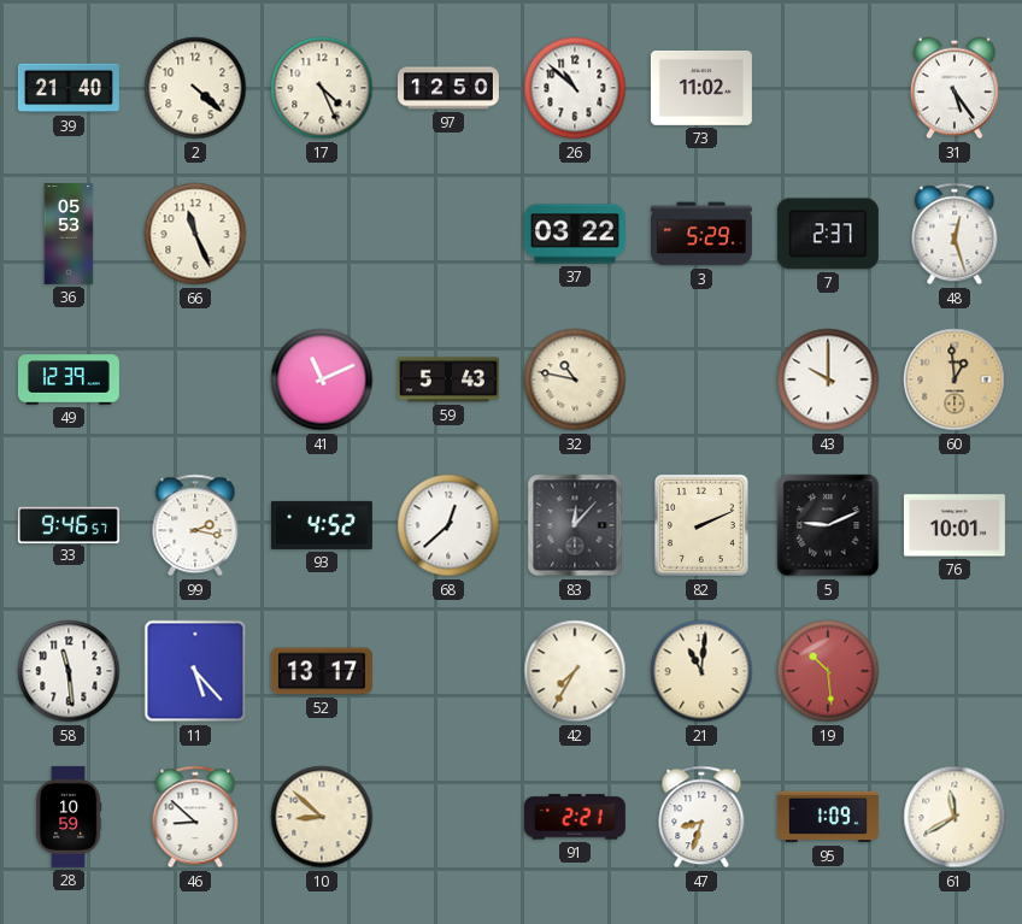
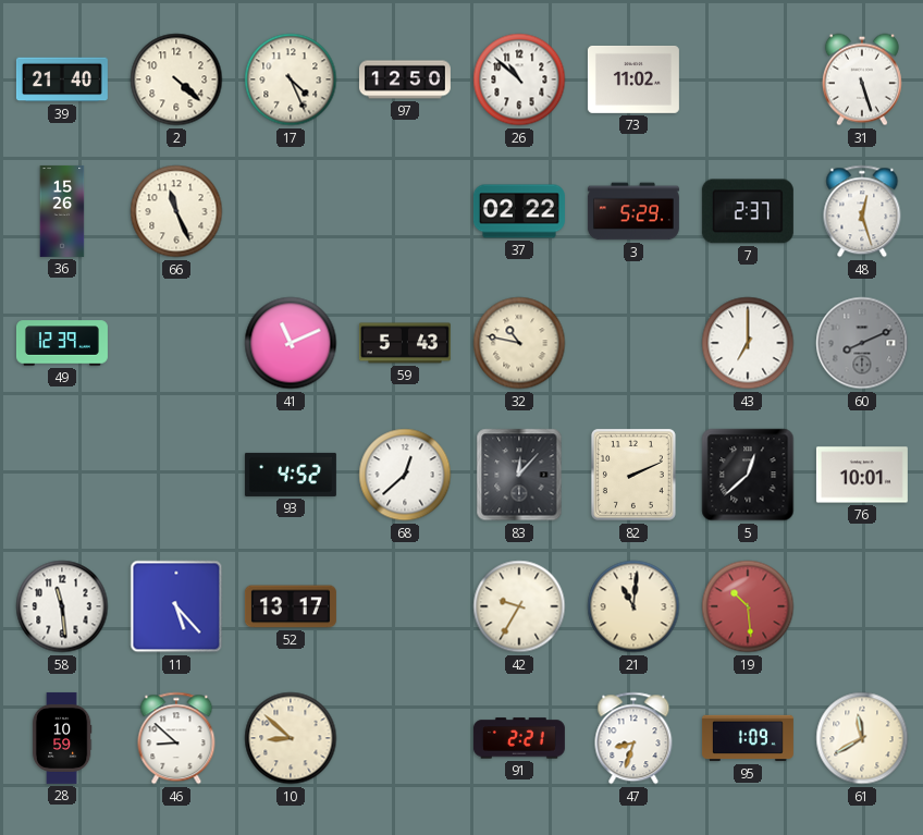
31: 5:24 -> 5:27 (862, 79)
36: 05:53 -> 15:26 (62, 211)
37: 03:22 -> 02:22 (519, 211)
43: 10:00 -> 7:00 (748, 343)
60: 12:59 -> 8:11 (862, 343)
60 dial: champagne -> grey (862, 343)
33: 9:46 -> none (69, 524)
99: 2:17 -> none (195, 525)
5: 9:11 -> 12:38 (748, 475)
42: 7:35 -> 9:35 (519, 606)
